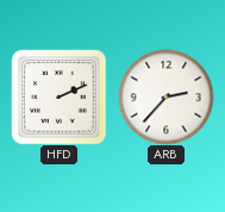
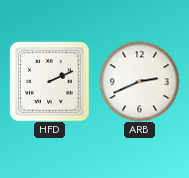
ARB: 2:37 -> 2:41 (139, 81)
